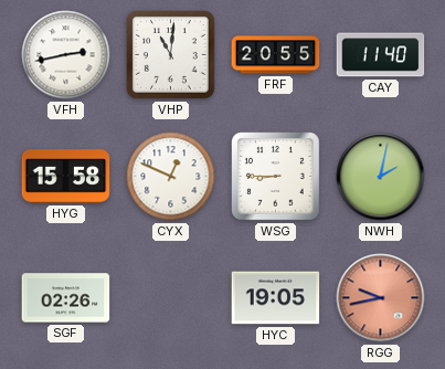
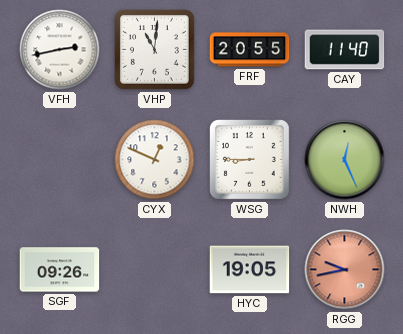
HYG: 15:58 -> none (66, 177)
NWH: 2:02 -> 12:26 (345, 160)
SGF: 02:26 -> 09:26 (60, 270)
